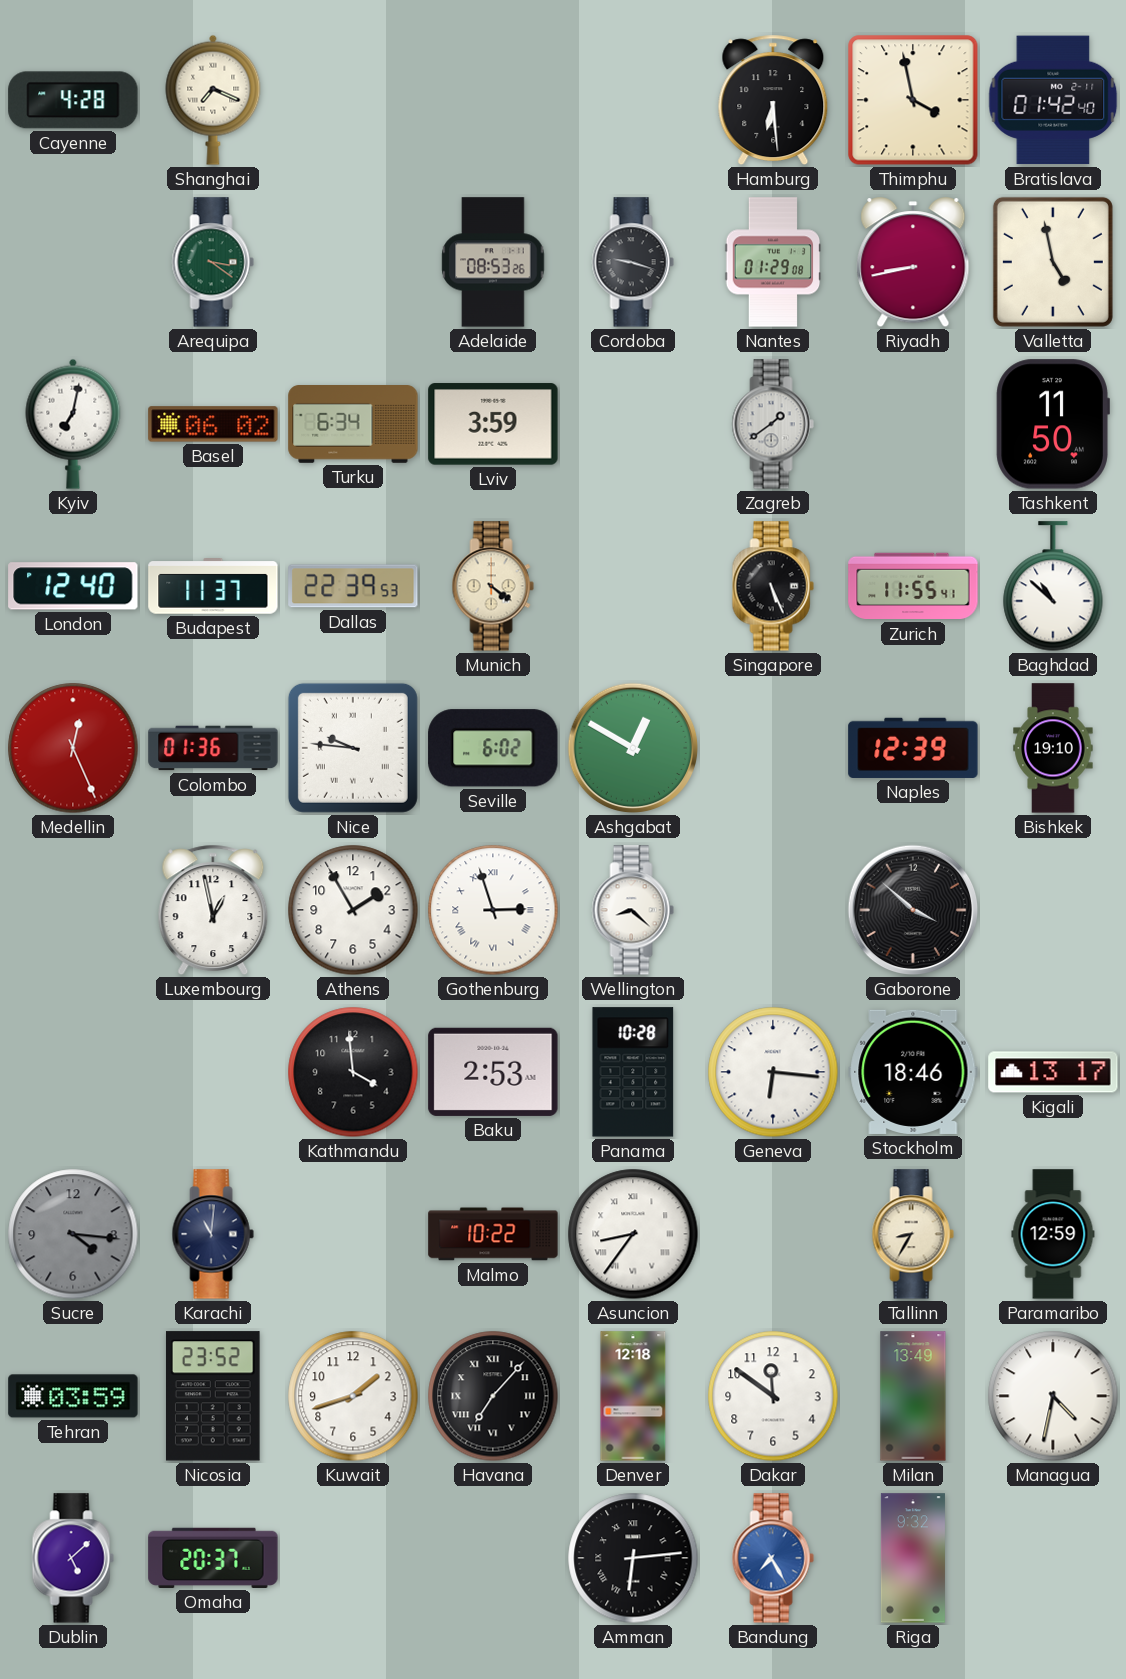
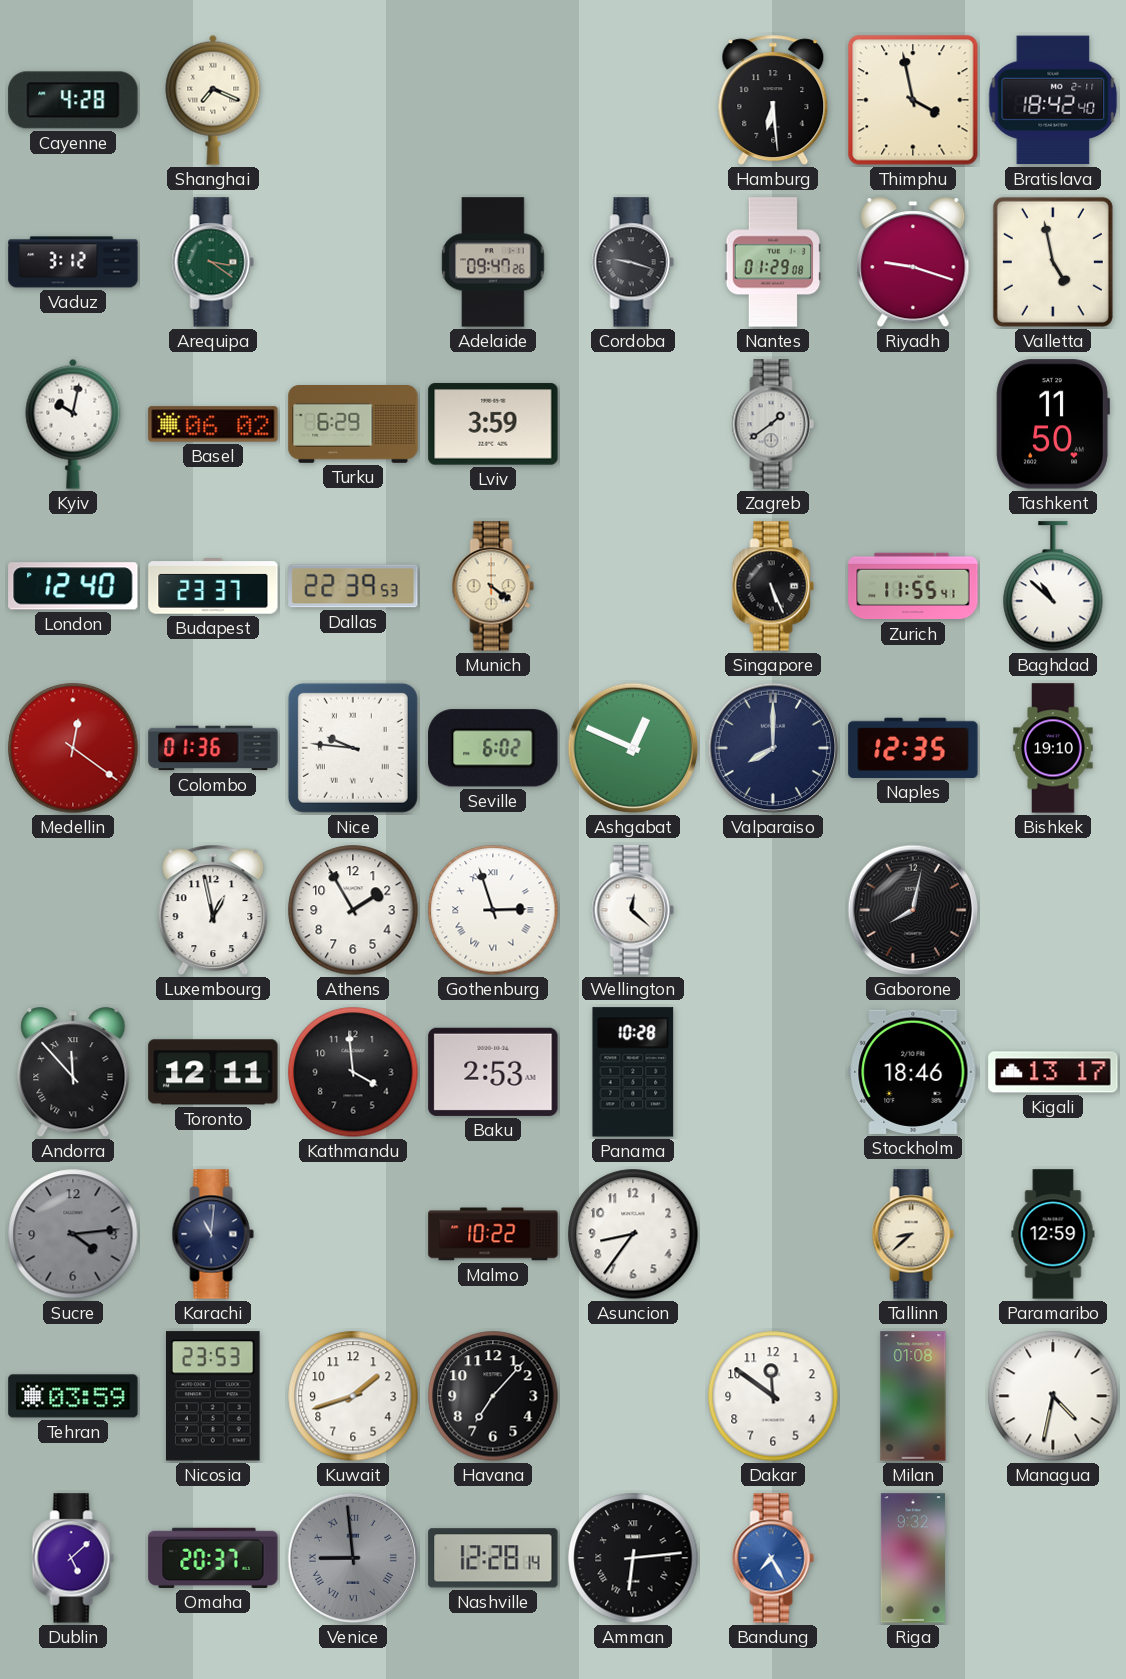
Bratislava: 01:42 -> 18:42 (1053, 100)
Vaduz: none -> 3:12 (73, 262)
Adelaide: 08:53 -> 09:47 (493, 262)
Riyadh: 8:43 -> 9:18 (913, 263)
Kyiv: 7:02 -> 10:02 (73, 424)
Turku: 6:34 -> 6:29 (353, 425)
Budapest: 11:37 -> 23:37 (213, 586)
Medellin: 12:26 -> 12:21 (73, 748)
Ashgabat: 12:50 -> 12:49 (633, 748)
Valparaiso: none -> 8:00 (773, 748)
Naples: 12:39 -> 12:35 (913, 748)
Wellington: 8:22 -> 12:22 (633, 910)
Gaborone: 3:52 -> 8:02 (913, 910)
Andorra: none -> 11:53 (73, 1073)
Toronto: none -> 12:11 (213, 1072)
Geneva: 6:16 -> none (773, 1072)
Sucre: 4:16 -> 4:14 (73, 1234)
Asuncion numerals: Roman -> Arabic (633, 1234)
Tallinn: 8:35 -> 8:38 (913, 1234)
Nicosia: 23:52 -> 23:53 (213, 1396)
Havana numerals: Roman -> Arabic (493, 1396)
Denver: 12:18 -> none (633, 1396)
Milan: 13:49 -> 01:08 (913, 1396)
Venice: none -> 8:59 (353, 1558)
Nashville: none -> 12:28 (493, 1558)
